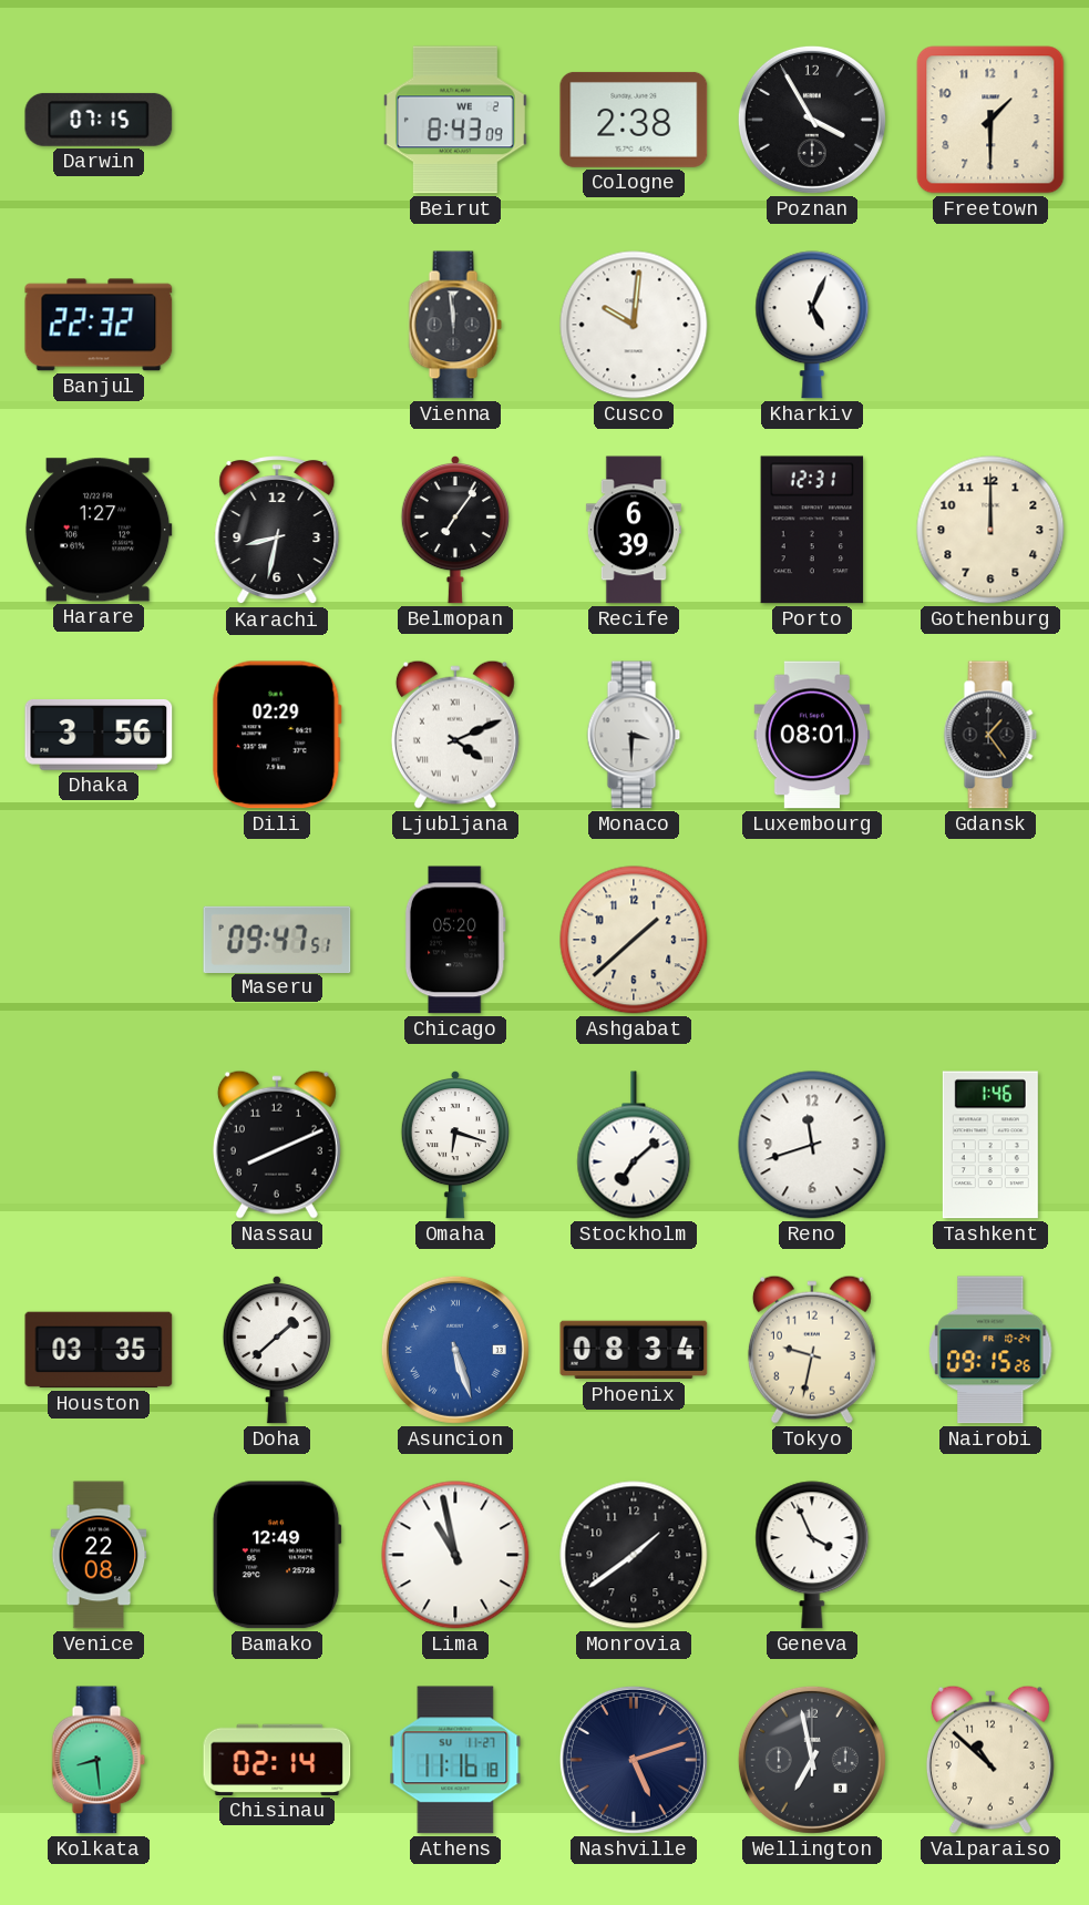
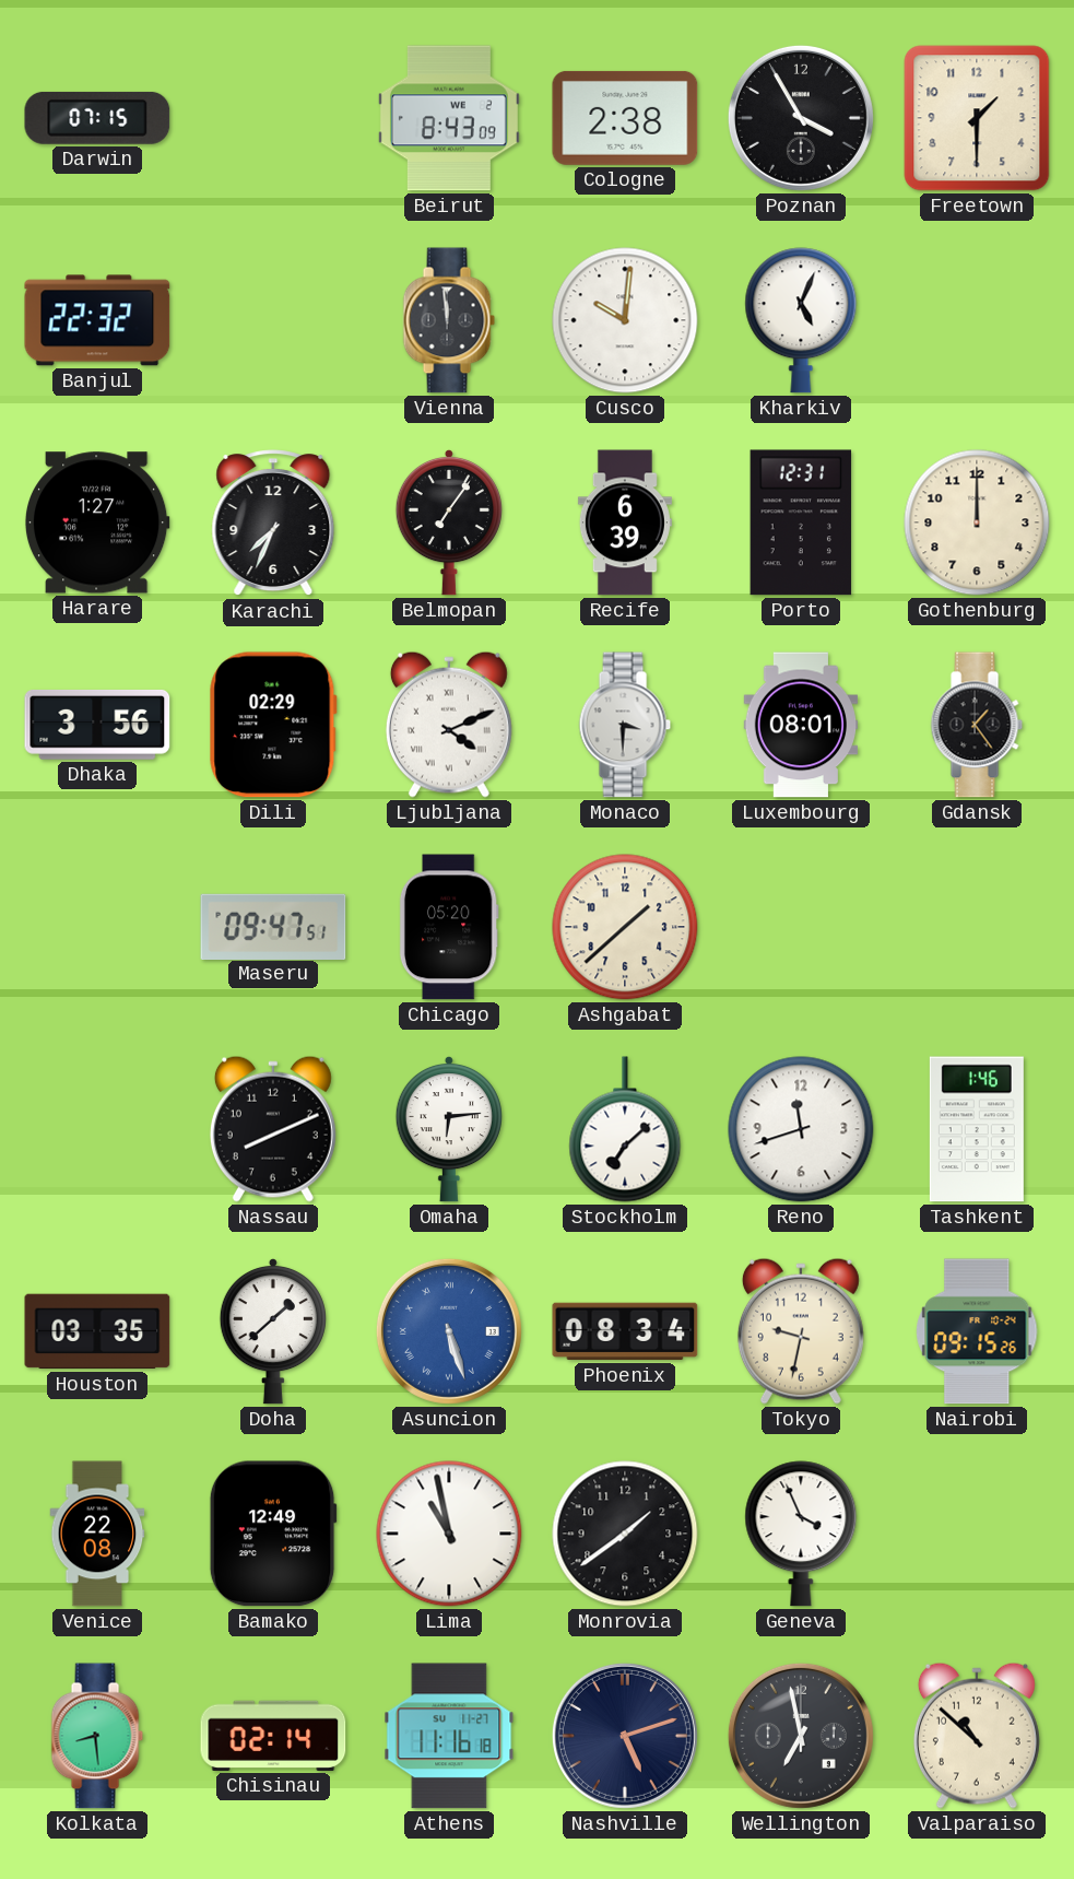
Karachi: 8:32 -> 7:34 (273, 524)
Omaha: 6:18 -> 6:14 (449, 1129)
